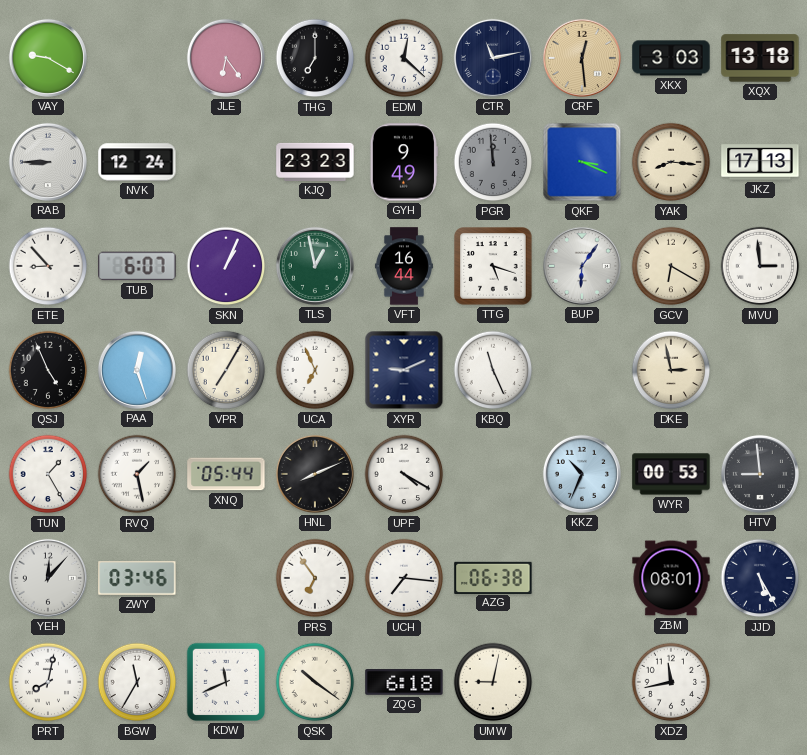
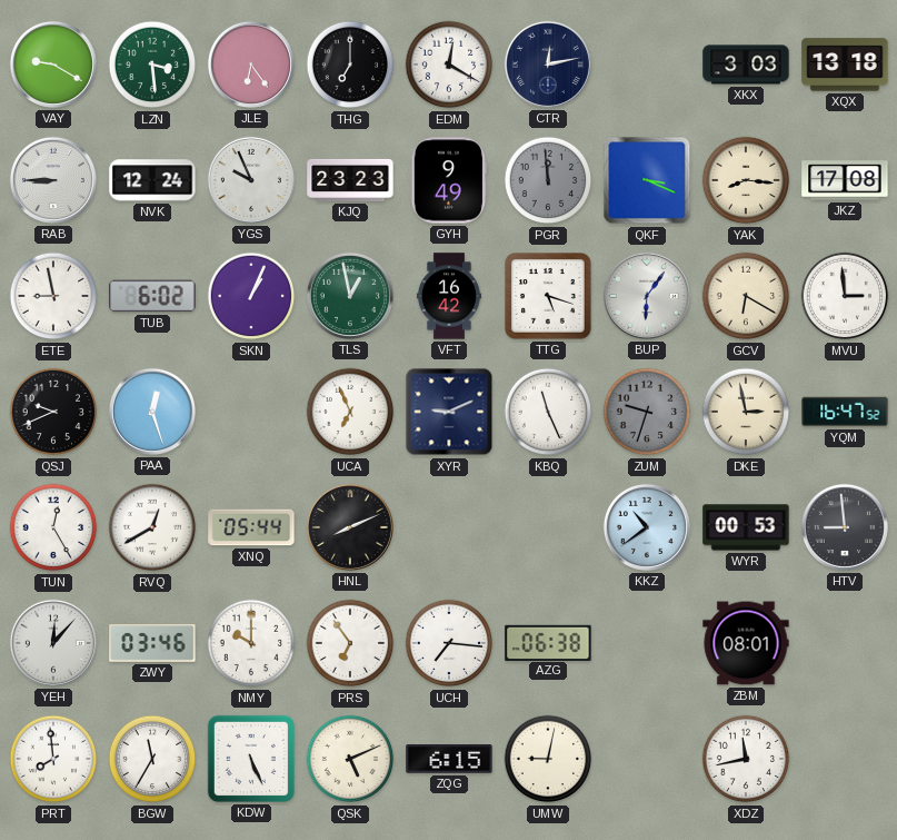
LZN: none -> 3:29 (152, 65)
EDM: 12:22 -> 12:20 (449, 65)
CTR: 11:13 -> 12:13 (548, 65)
CRF: 12:29 -> none (582, 58)
YGS: none -> 9:56 (251, 180)
JKZ: 17:13 -> 17:08 (845, 180)
ETE: 8:53 -> 8:58 (53, 296)
TUB: 6:07 -> 6:02 (152, 296)
VFT: 16:44 -> 16:42 (449, 296)
QSJ: 4:56 -> 9:41 (53, 412)
VPR: 7:05 -> none (226, 370)
ZUM: none -> 9:33 (647, 412)
YQM: none -> 16:47 (845, 412)
TUN: 1:25 -> 12:25 (53, 527)
RVQ: 1:28 -> 12:40 (152, 527)
UPF: 4:20 -> none (404, 474)
KKZ: 10:34 -> 10:39 (647, 527)
NMY: none -> 10:00 (251, 643)
JJD: 5:25 -> none (760, 578)
PRT: 8:02 -> 7:59 (53, 759)
KDW: 11:41 -> 5:26 (251, 759)
QSK: 10:21 -> 5:11 (350, 759)
ZQG: 6:18 -> 6:15 (449, 759)
